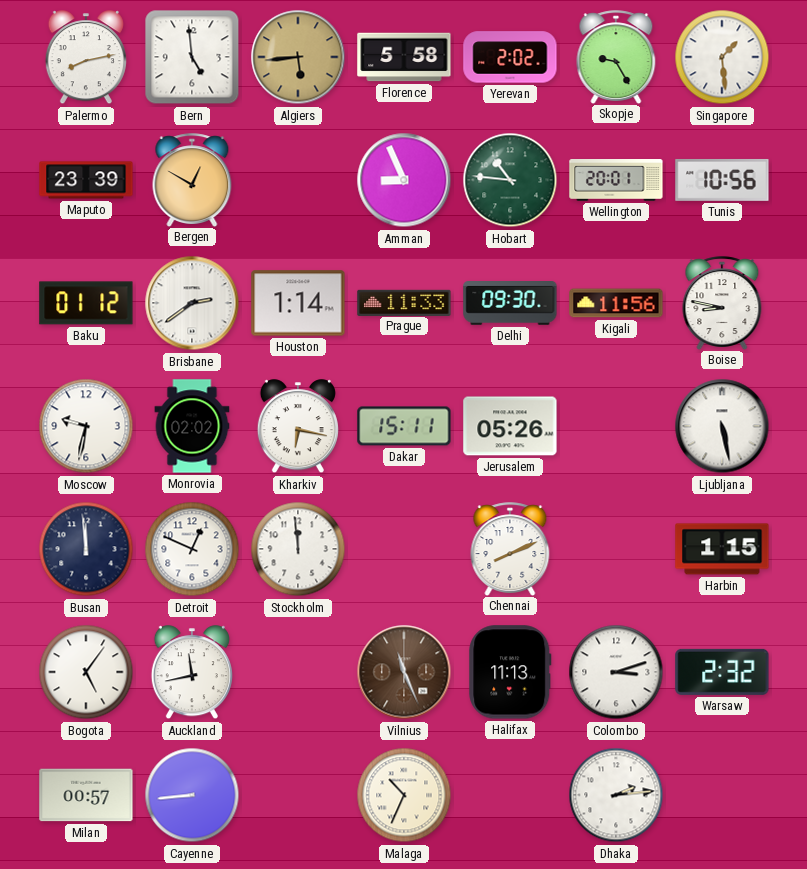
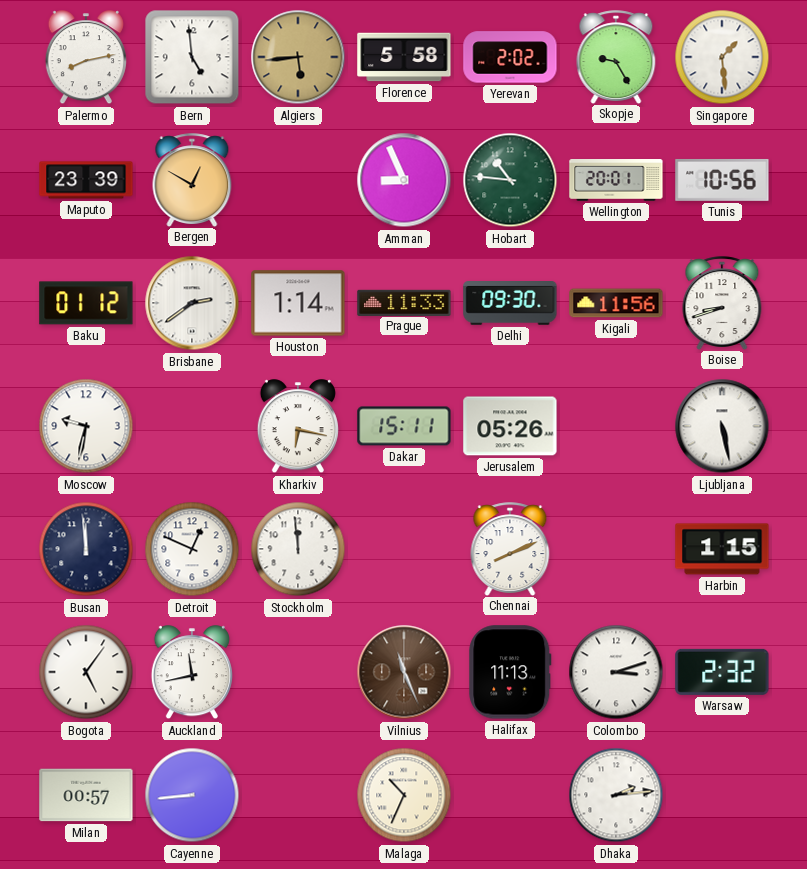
Boise: 8:47 -> 8:42 (722, 303)
Monrovia: 02:02 -> none (192, 426)
